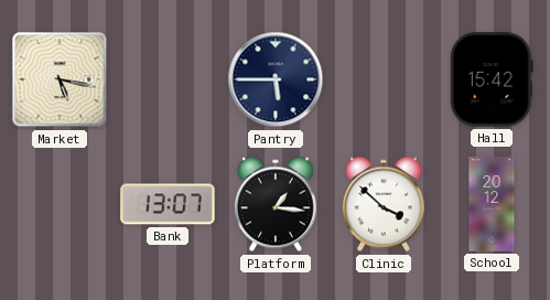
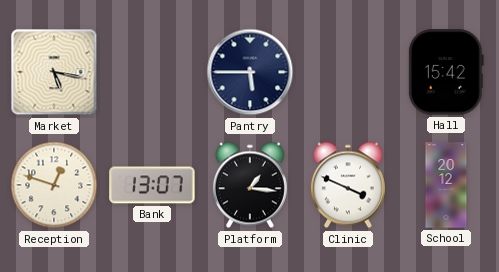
Reception: none -> 12:48 (54, 185)
Clinic: 3:52 -> 3:49 (348, 185)
